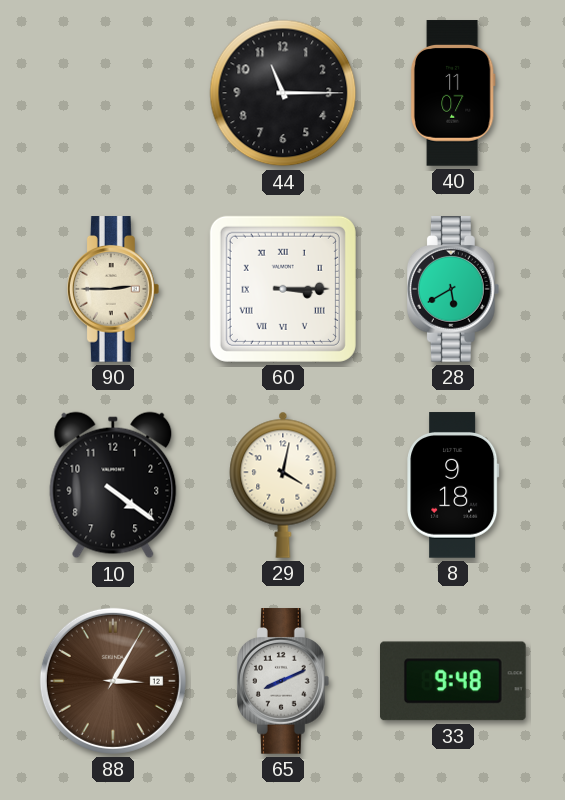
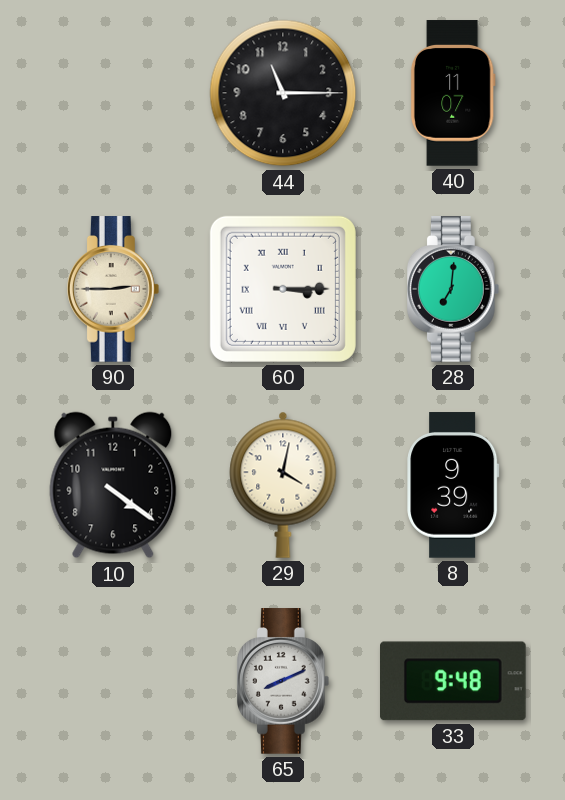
28: 5:40 -> 7:01 (453, 289)
8: 9:18 -> 9:39 (453, 485)
88: 3:05 -> none (113, 681)
